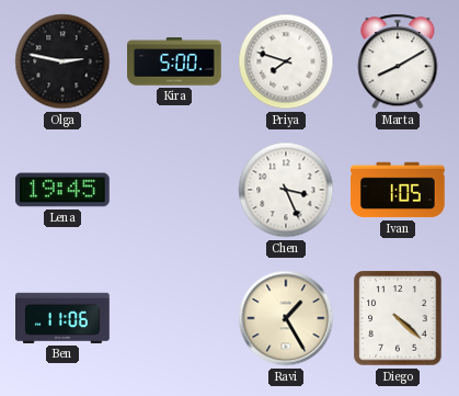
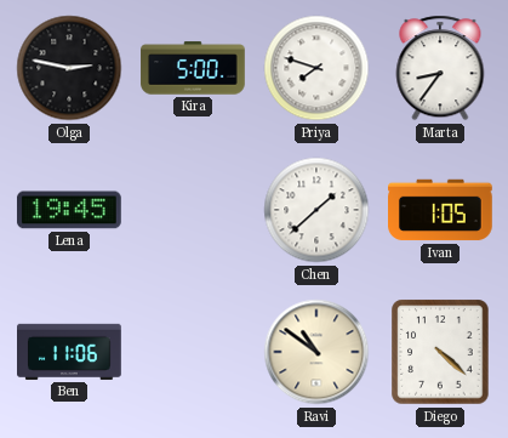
Marta: 8:10 -> 8:36 (440, 68)
Chen: 3:26 -> 1:38 (316, 210)
Ravi: 1:25 -> 10:51 (316, 352)
